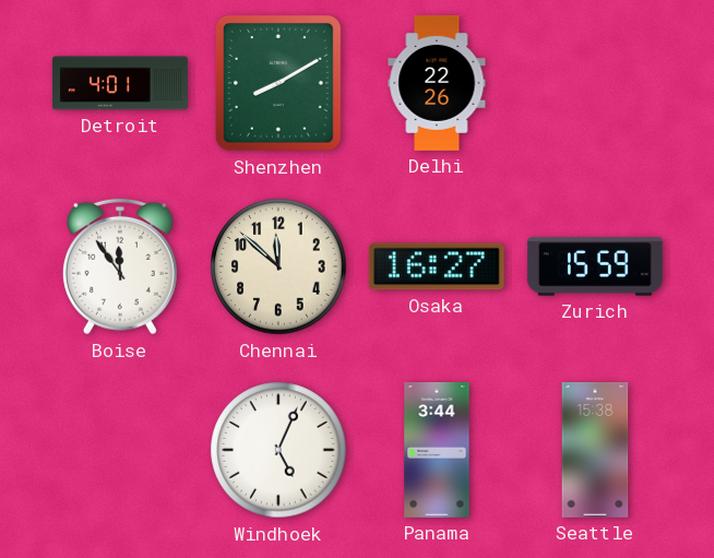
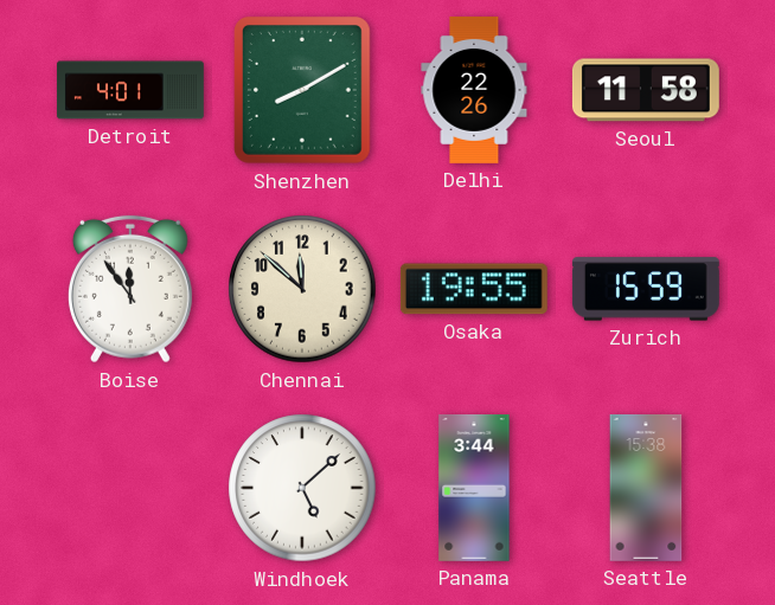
Seoul: none -> 11:58 (646, 90)
Osaka: 16:27 -> 19:55 (474, 289)
Windhoek: 5:04 -> 5:08 (302, 488)
